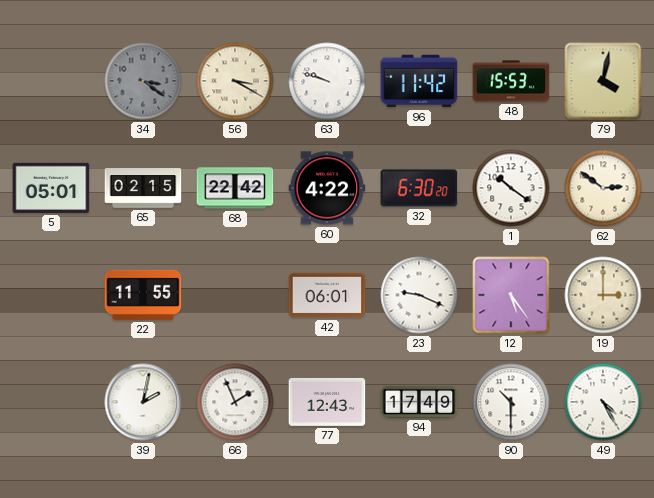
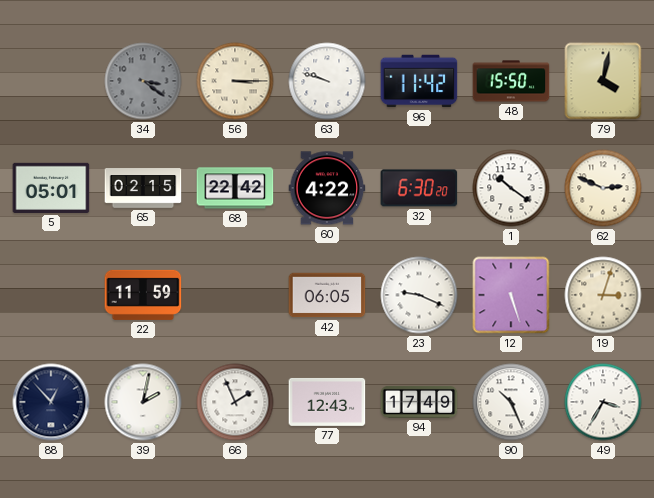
56: 3:20 -> 3:15 (235, 81)
48: 15:53 -> 15:50 (511, 81)
62: 2:51 -> 2:49 (603, 188)
22: 11:55 -> 11:59 (143, 295)
42: 06:01 -> 06:05 (327, 295)
12: 5:24 -> 5:27 (511, 295)
19: 3:00 -> 3:03 (603, 295)
88: none -> 12:53 (51, 402)
90: 10:30 -> 10:26 (511, 402)
49: 4:25 -> 3:35 (603, 402)
